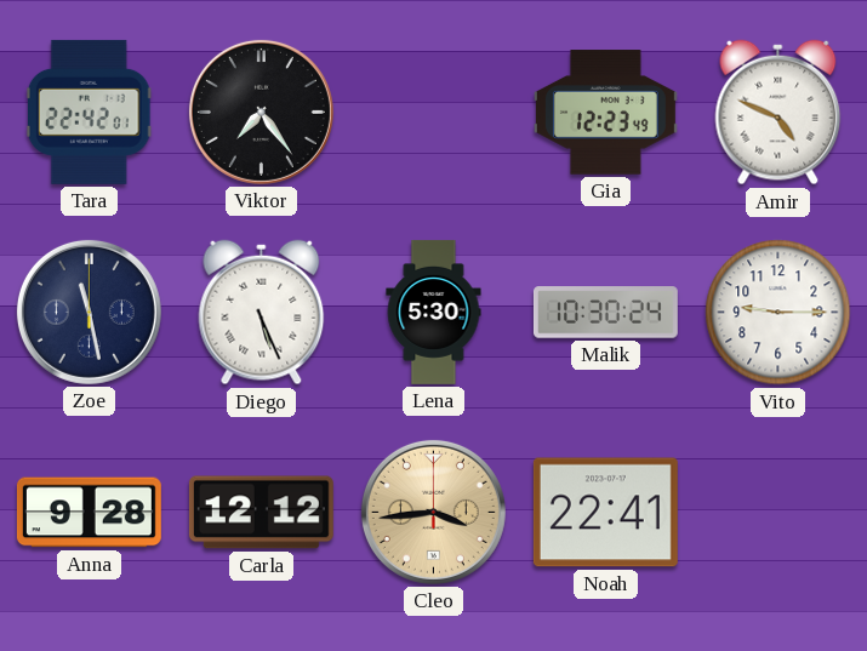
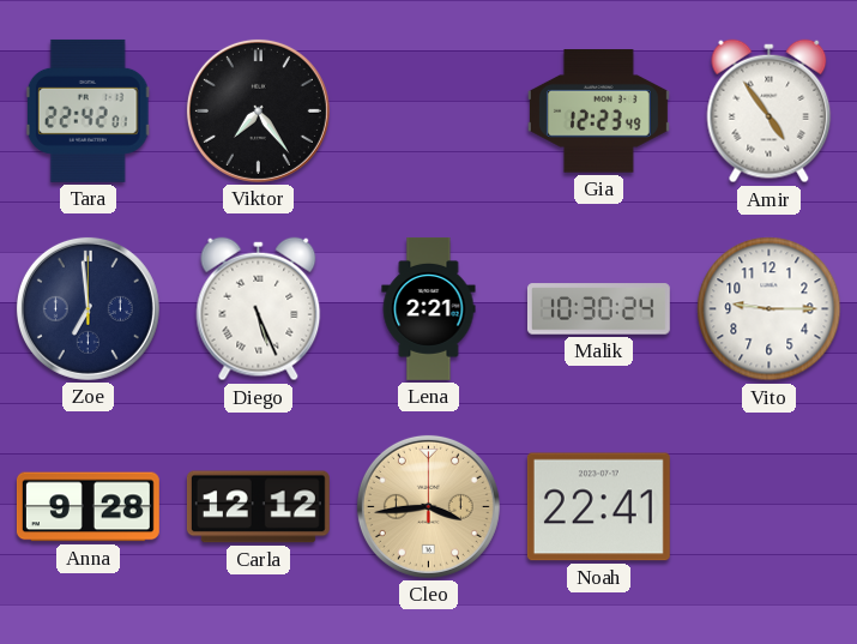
Amir: 4:49 -> 4:54 (770, 112)
Zoe: 11:28 -> 6:59 (87, 308)
Lena: 5:30 -> 2:21 (429, 308)
